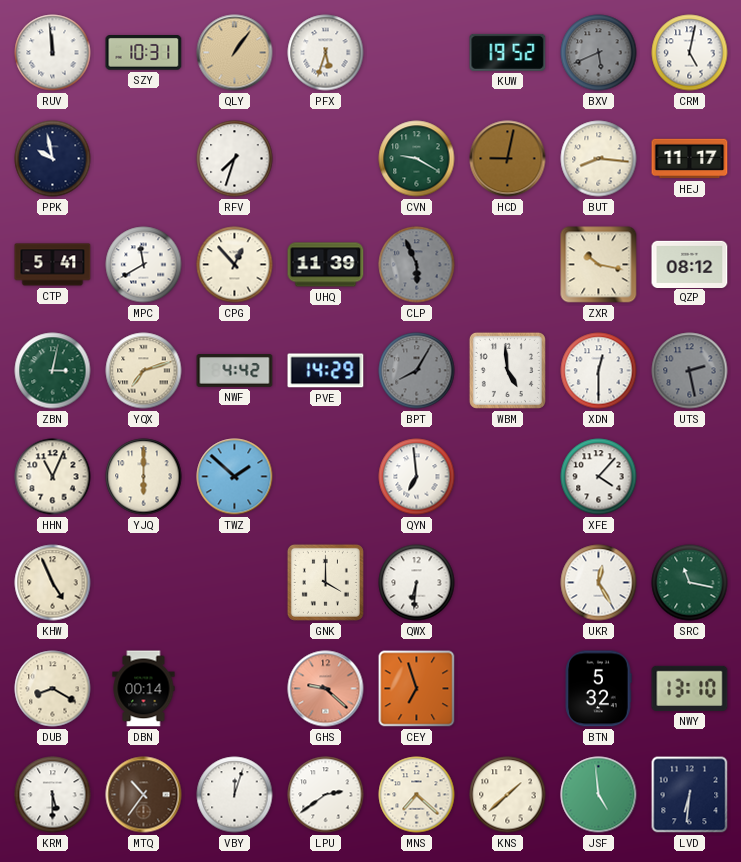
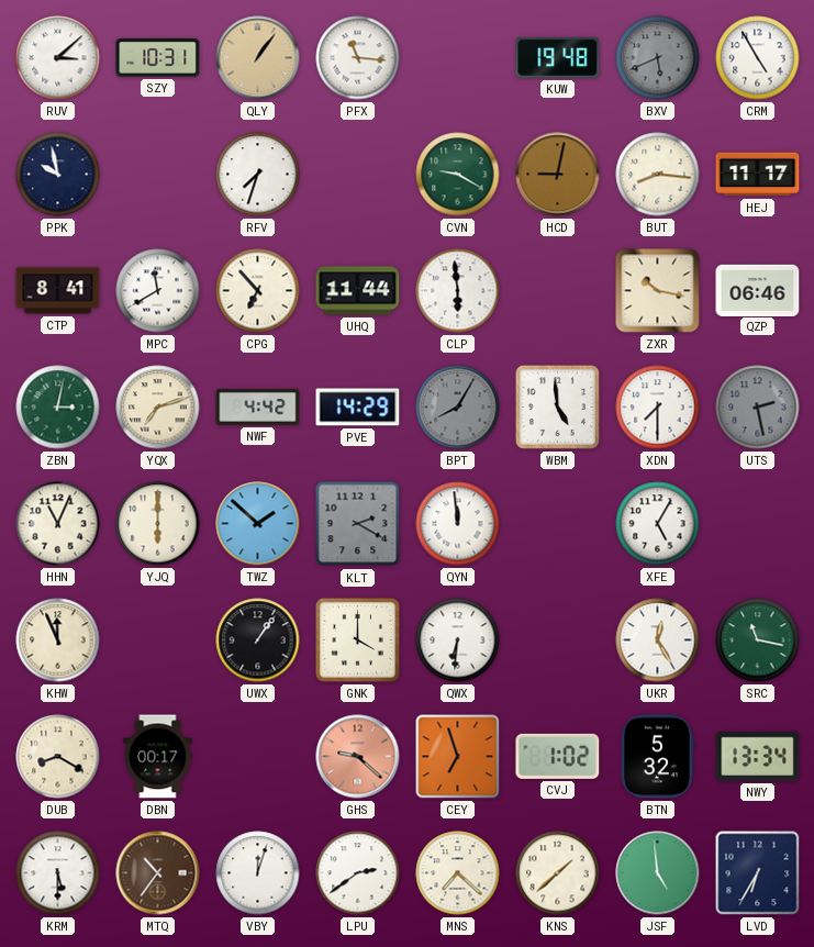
RUV: 11:59 -> 3:08 (58, 58)
PFX: 5:33 -> 11:16 (358, 58)
KUW: 19:52 -> 19:48 (558, 57)
CRM: 5:02 -> 4:55 (758, 58)
CTP: 5:41 -> 8:41 (58, 291)
CPG: 12:53 -> 6:53 (258, 291)
UHQ: 11:39 -> 11:44 (358, 291)
CLP: 5:56 -> 5:59 (458, 291)
CLP dial: grey -> white (458, 291)
QZP: 08:12 -> 06:46 (758, 290)
XDN: 12:30 -> 7:30 (658, 408)
KLT: none -> 2:20 (358, 524)
QYN: 6:59 -> 11:59 (458, 524)
XFE: 4:07 -> 5:05 (658, 524)
KHW: 4:56 -> 11:56 (58, 640)
UWX: none -> 1:06 (258, 640)
DBN: 00:14 -> 00:17 (158, 757)
CVJ: none -> 1:02 (558, 756)
NWY: 13:10 -> 13:34 (758, 756)
LVD: 6:31 -> 6:35 (758, 873)
